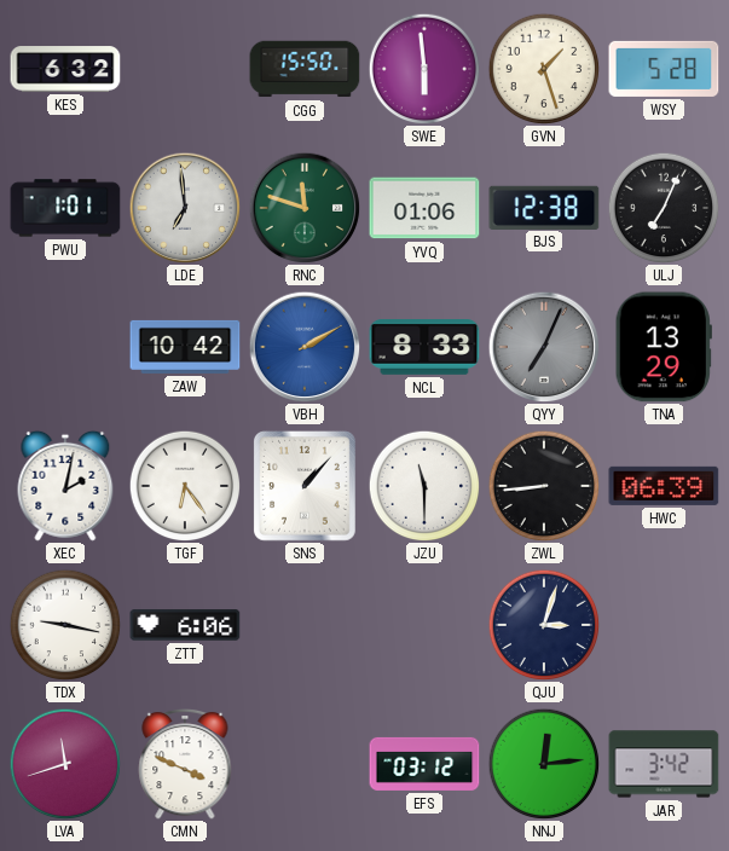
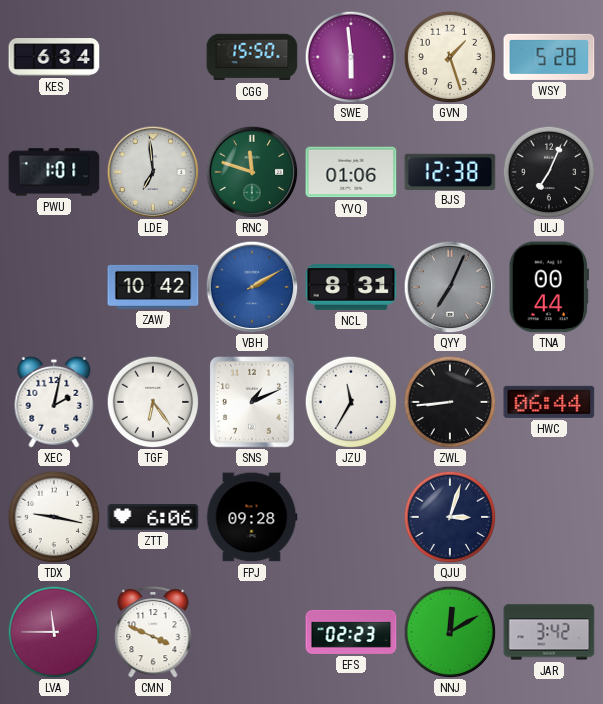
KES: 6:32 -> 6:34 (54, 57)
NCL: 8:33 -> 8:31 (351, 288)
TNA: 13:29 -> 00:44 (549, 287)
SNS: 1:07 -> 1:11 (252, 403)
JZU: 11:30 -> 11:35 (351, 402)
HWC: 06:39 -> 06:44 (549, 402)
FPJ: none -> 09:28 (252, 517)
LVA: 11:42 -> 11:45 (54, 632)
EFS: 03:12 -> 02:23 (351, 632)
NNJ: 12:14 -> 12:10 (450, 632)
